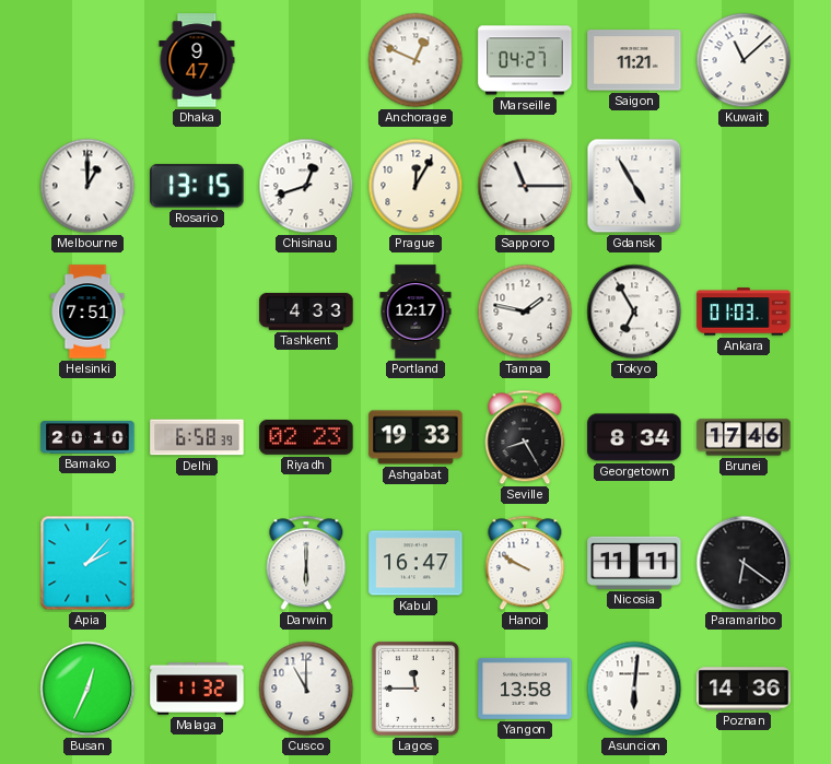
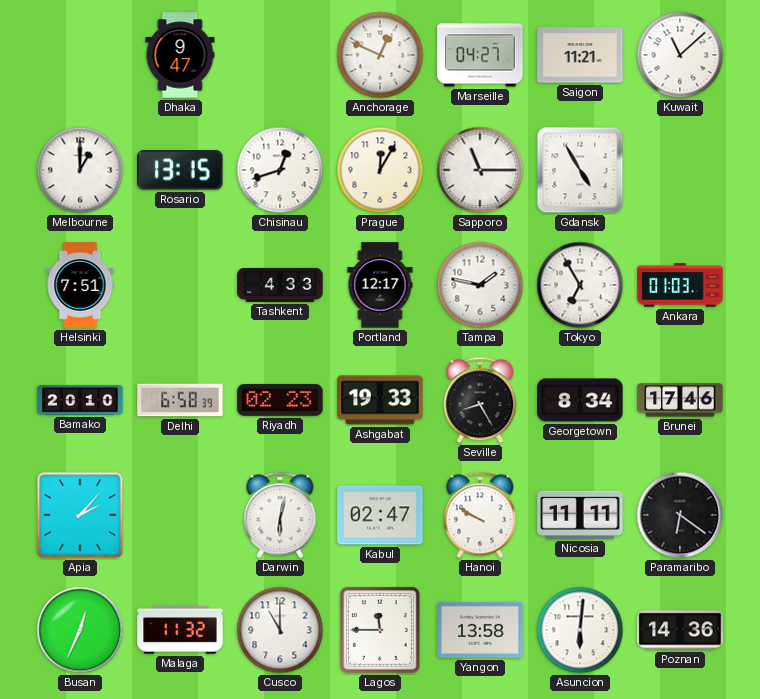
Darwin: 6:00 -> 6:02 (280, 515)
Kabul: 16:47 -> 02:47 (380, 515)
